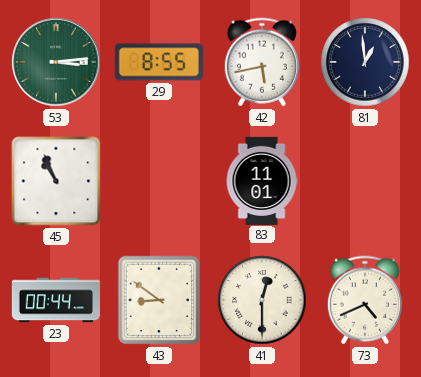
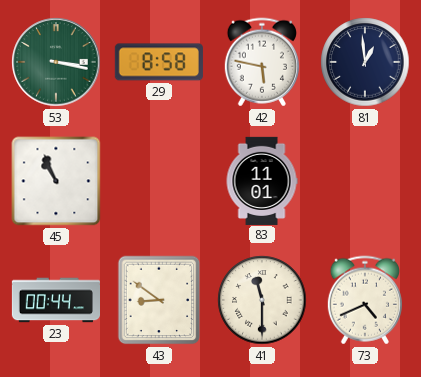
53: 3:14 -> 3:17 (56, 62)
29: 8:55 -> 8:58 (159, 62)
42: 5:43 -> 5:47 (262, 62)
41: 12:30 -> 11:30 (262, 300)
